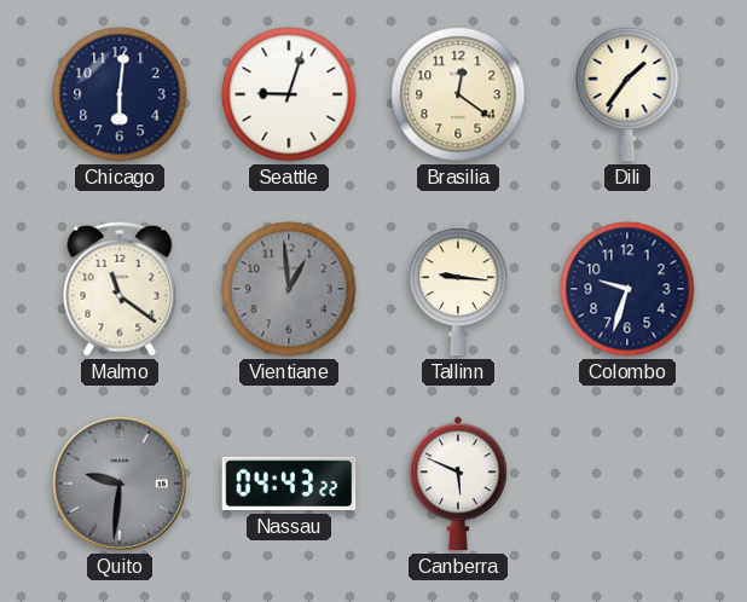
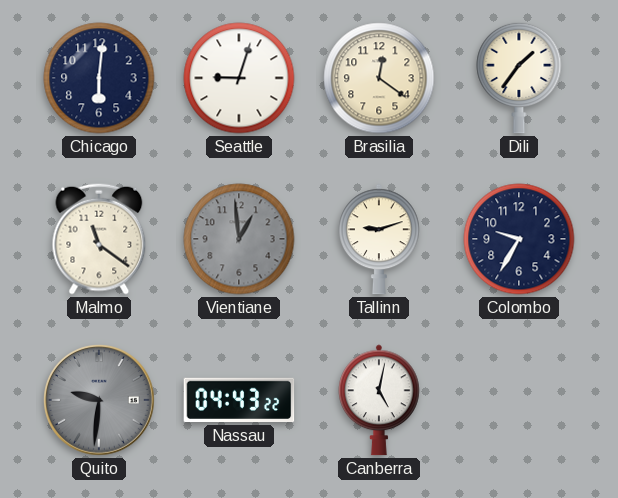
Tallinn: 9:16 -> 9:12 (380, 239)
Colombo: 9:33 -> 9:35 (519, 239)
Canberra: 5:49 -> 5:02 (380, 400)
